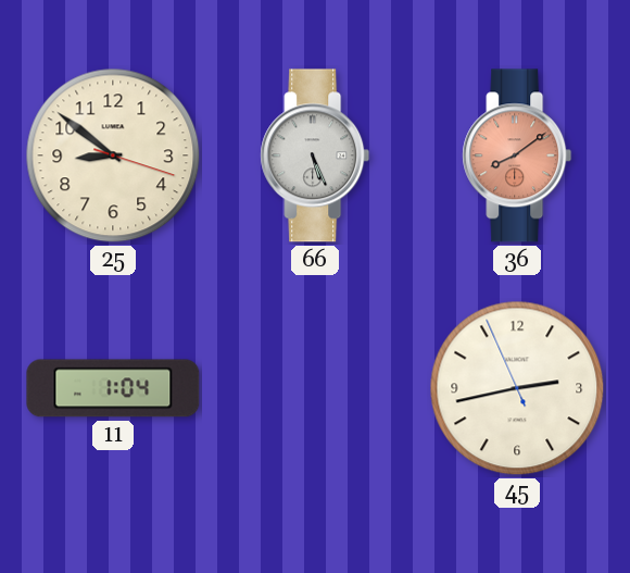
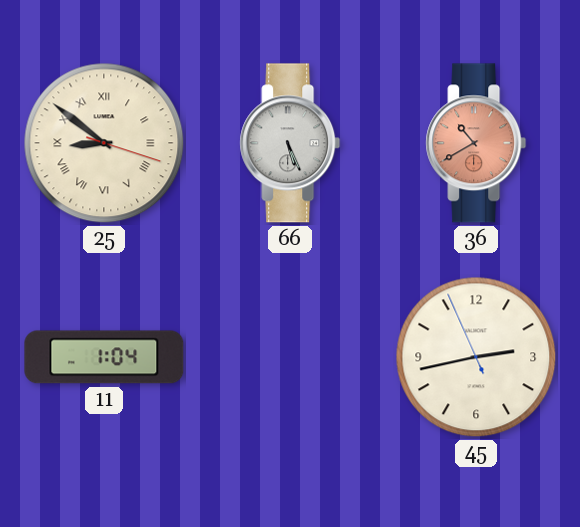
25 numerals: Arabic -> Roman (104, 143)
36: 8:09 -> 10:40 (476, 143)
